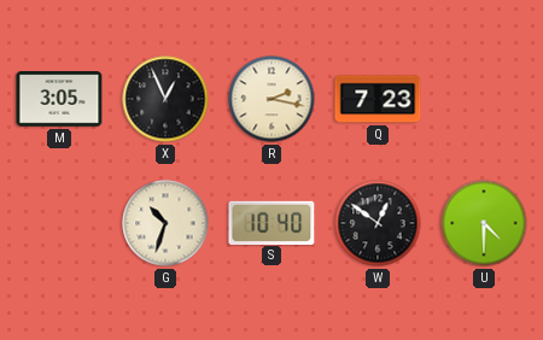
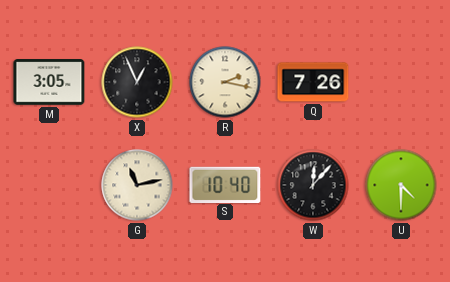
Q: 7:23 -> 7:26 (313, 82)
G: 10:33 -> 11:13 (137, 185)
W: 12:51 -> 12:07 (313, 185)
